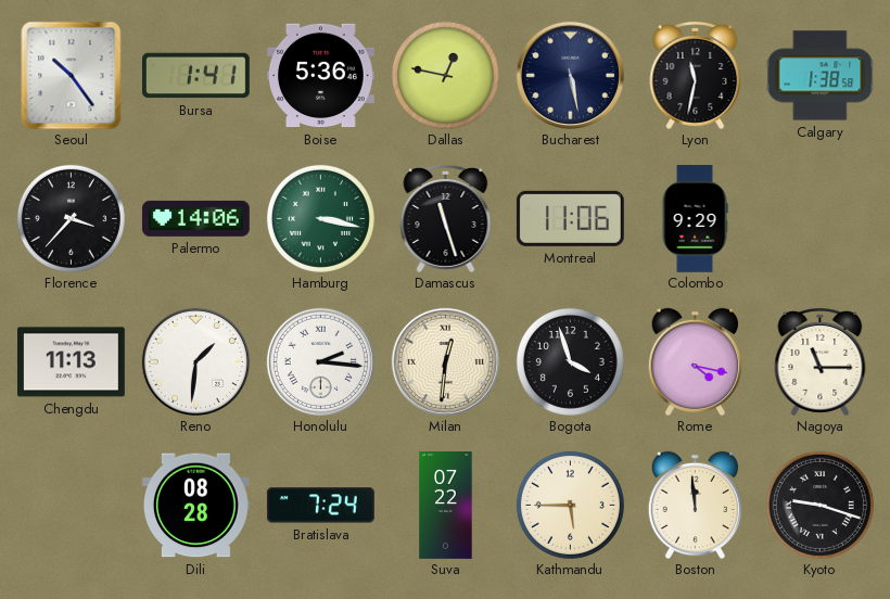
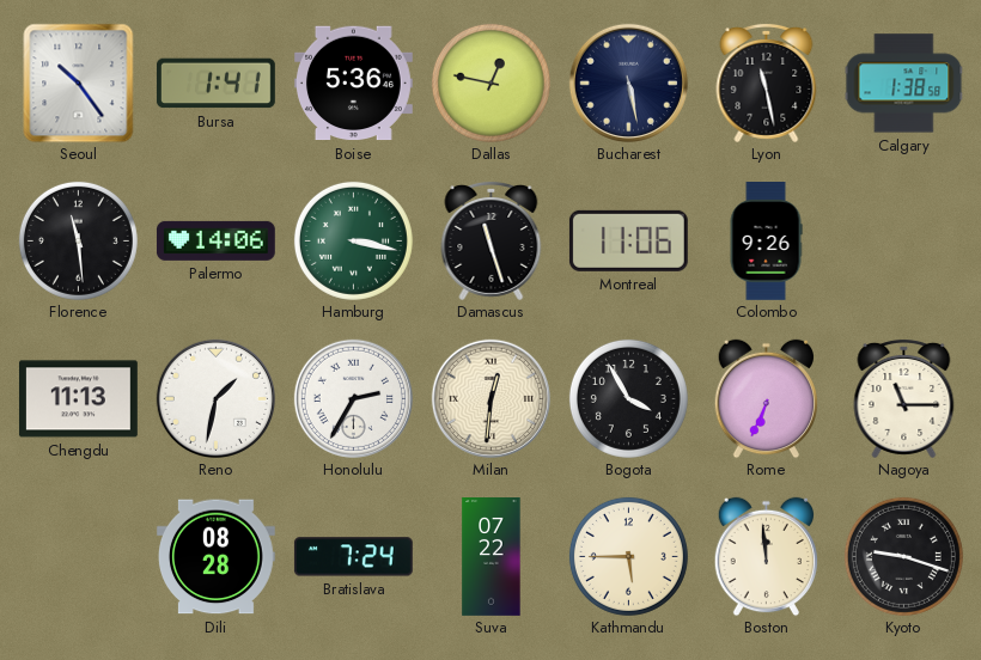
Lyon: 11:32 -> 11:28 (767, 82)
Florence: 3:37 -> 11:29 (78, 240)
Colombo: 9:29 -> 9:26 (766, 242)
Reno: 1:31 -> 1:32 (215, 398)
Honolulu: 2:16 -> 2:35 (353, 398)
Bogota: 3:57 -> 3:55 (628, 398)
Rome: 4:17 -> 6:34 (766, 398)
